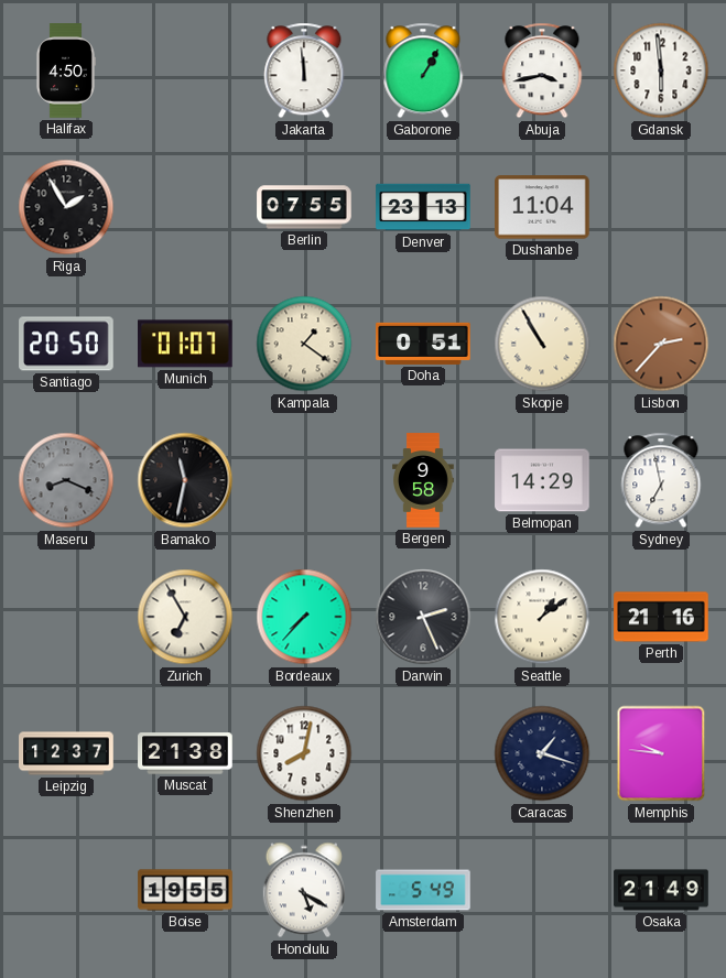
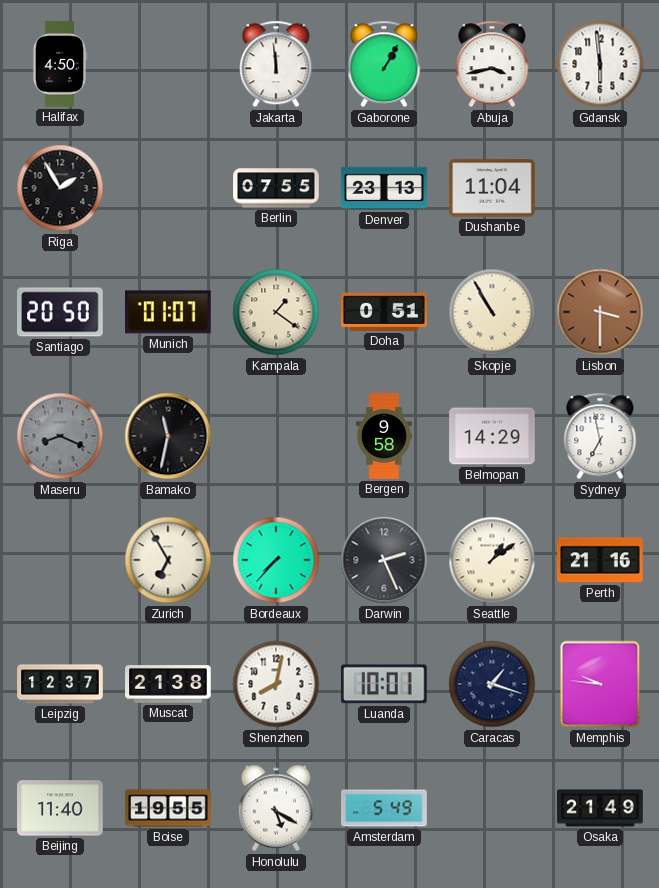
Lisbon: 2:37 -> 3:30 (600, 312)
Luanda: none -> 10:01 (384, 684)
Beijing: none -> 11:40 (60, 808)
